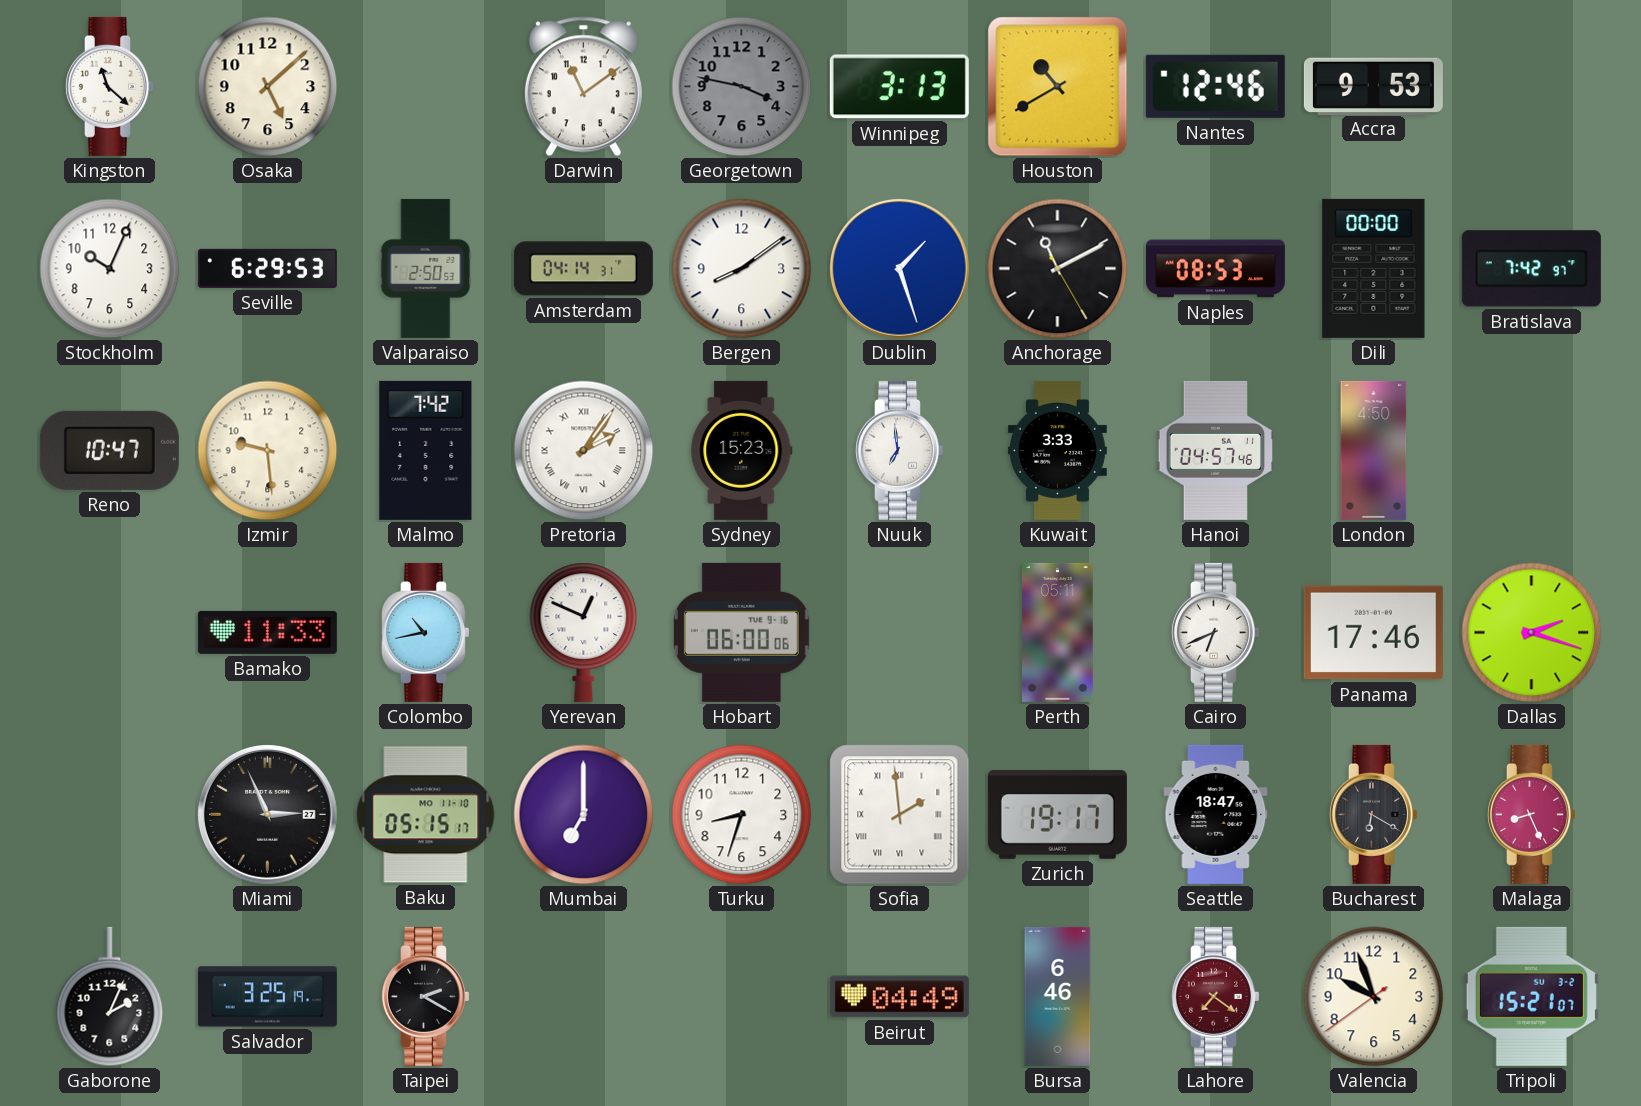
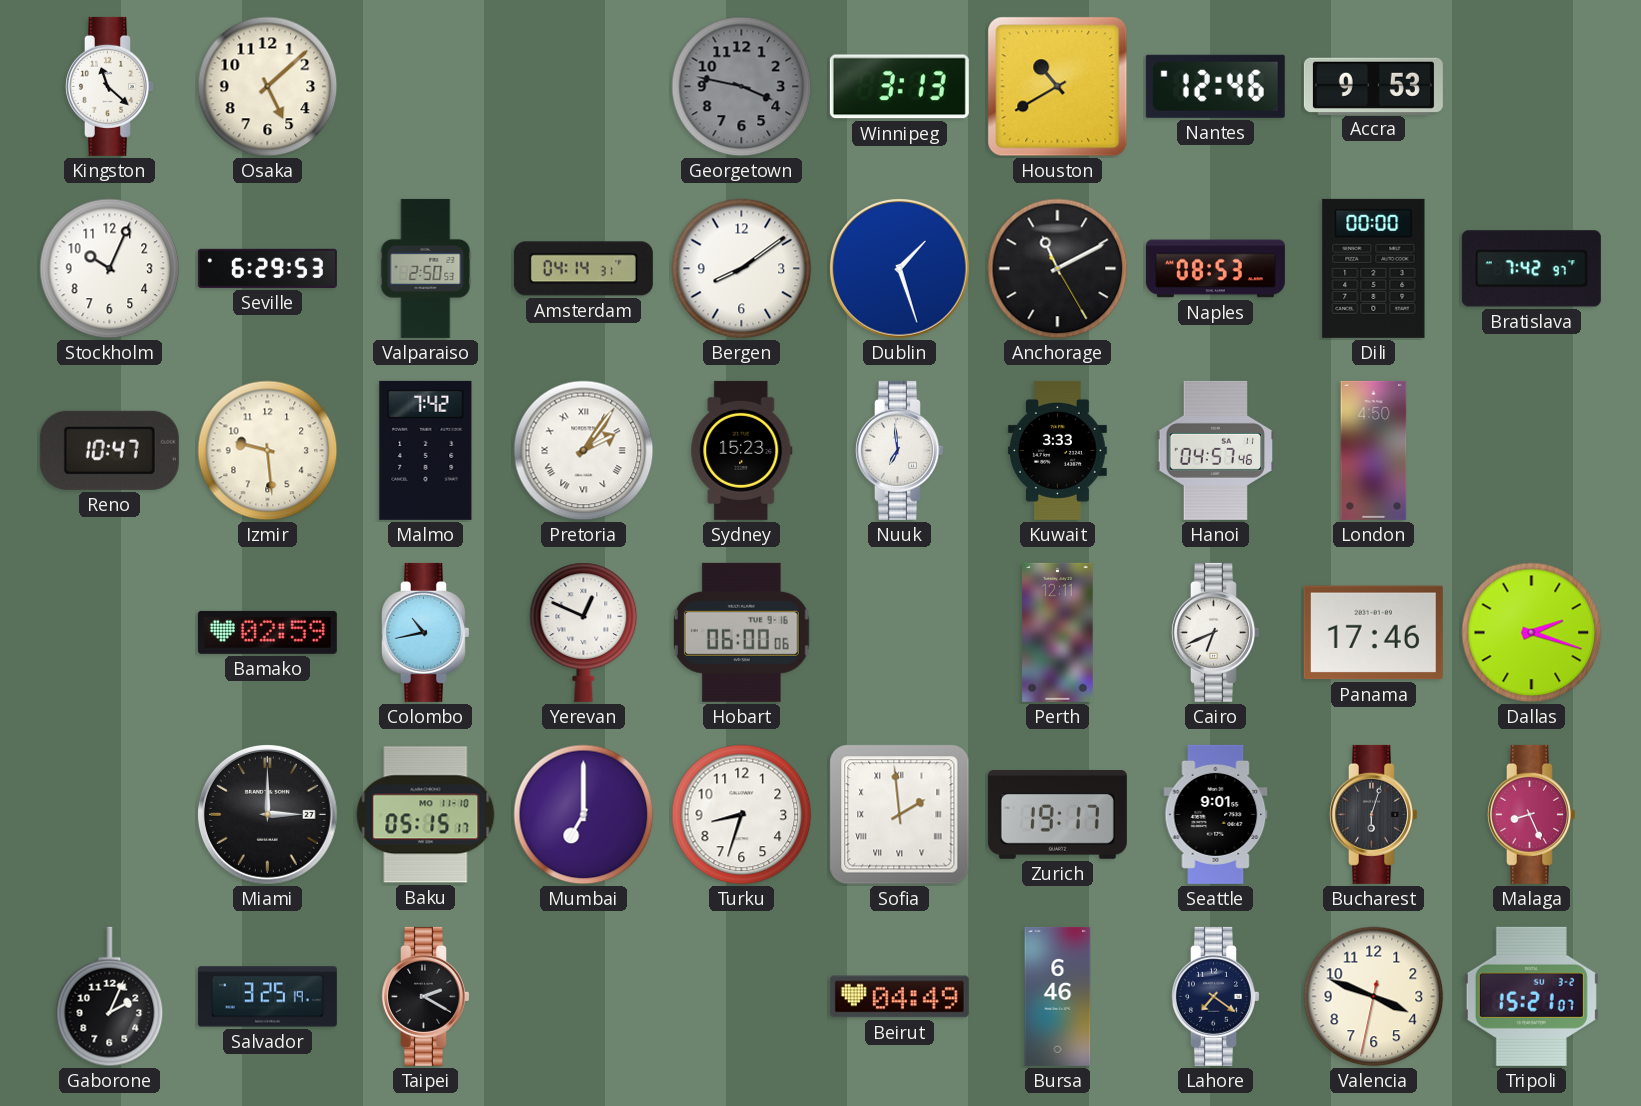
Darwin: 11:09 -> none (583, 87)
Bamako: 11:33 -> 02:59 (267, 632)
Perth: 05:11 -> 12:11 (1058, 632)
Miami: 2:56 -> 3:00 (268, 815)
Seattle: 18:47 -> 9:01 (1216, 814)
Bucharest: 6:20 -> 6:03 (1374, 814)
Lahore dial: burgundy -> navy (1216, 996)
Valencia: 9:56 -> 3:48 (1374, 997)
